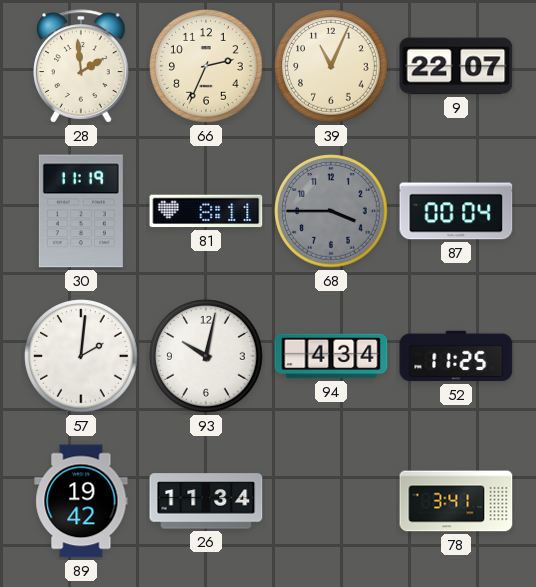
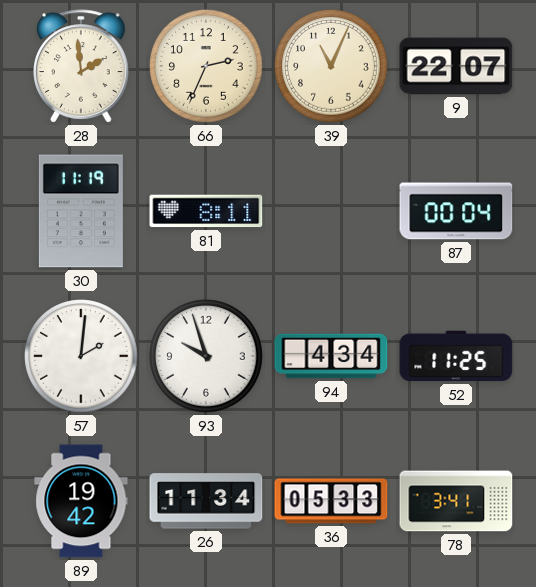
68: 3:45 -> none (331, 211)
93: 10:02 -> 9:57 (206, 356)
36: none -> 05:33 (331, 501)
